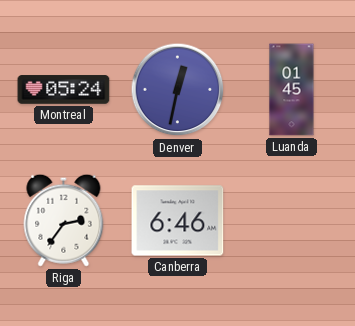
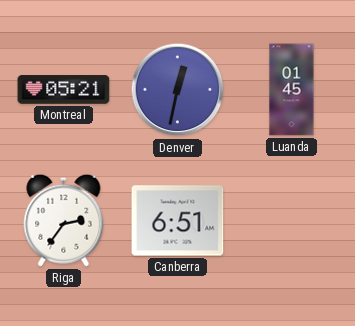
Montreal: 05:24 -> 05:21 (64, 90)
Canberra: 6:46 -> 6:51 (178, 221)
